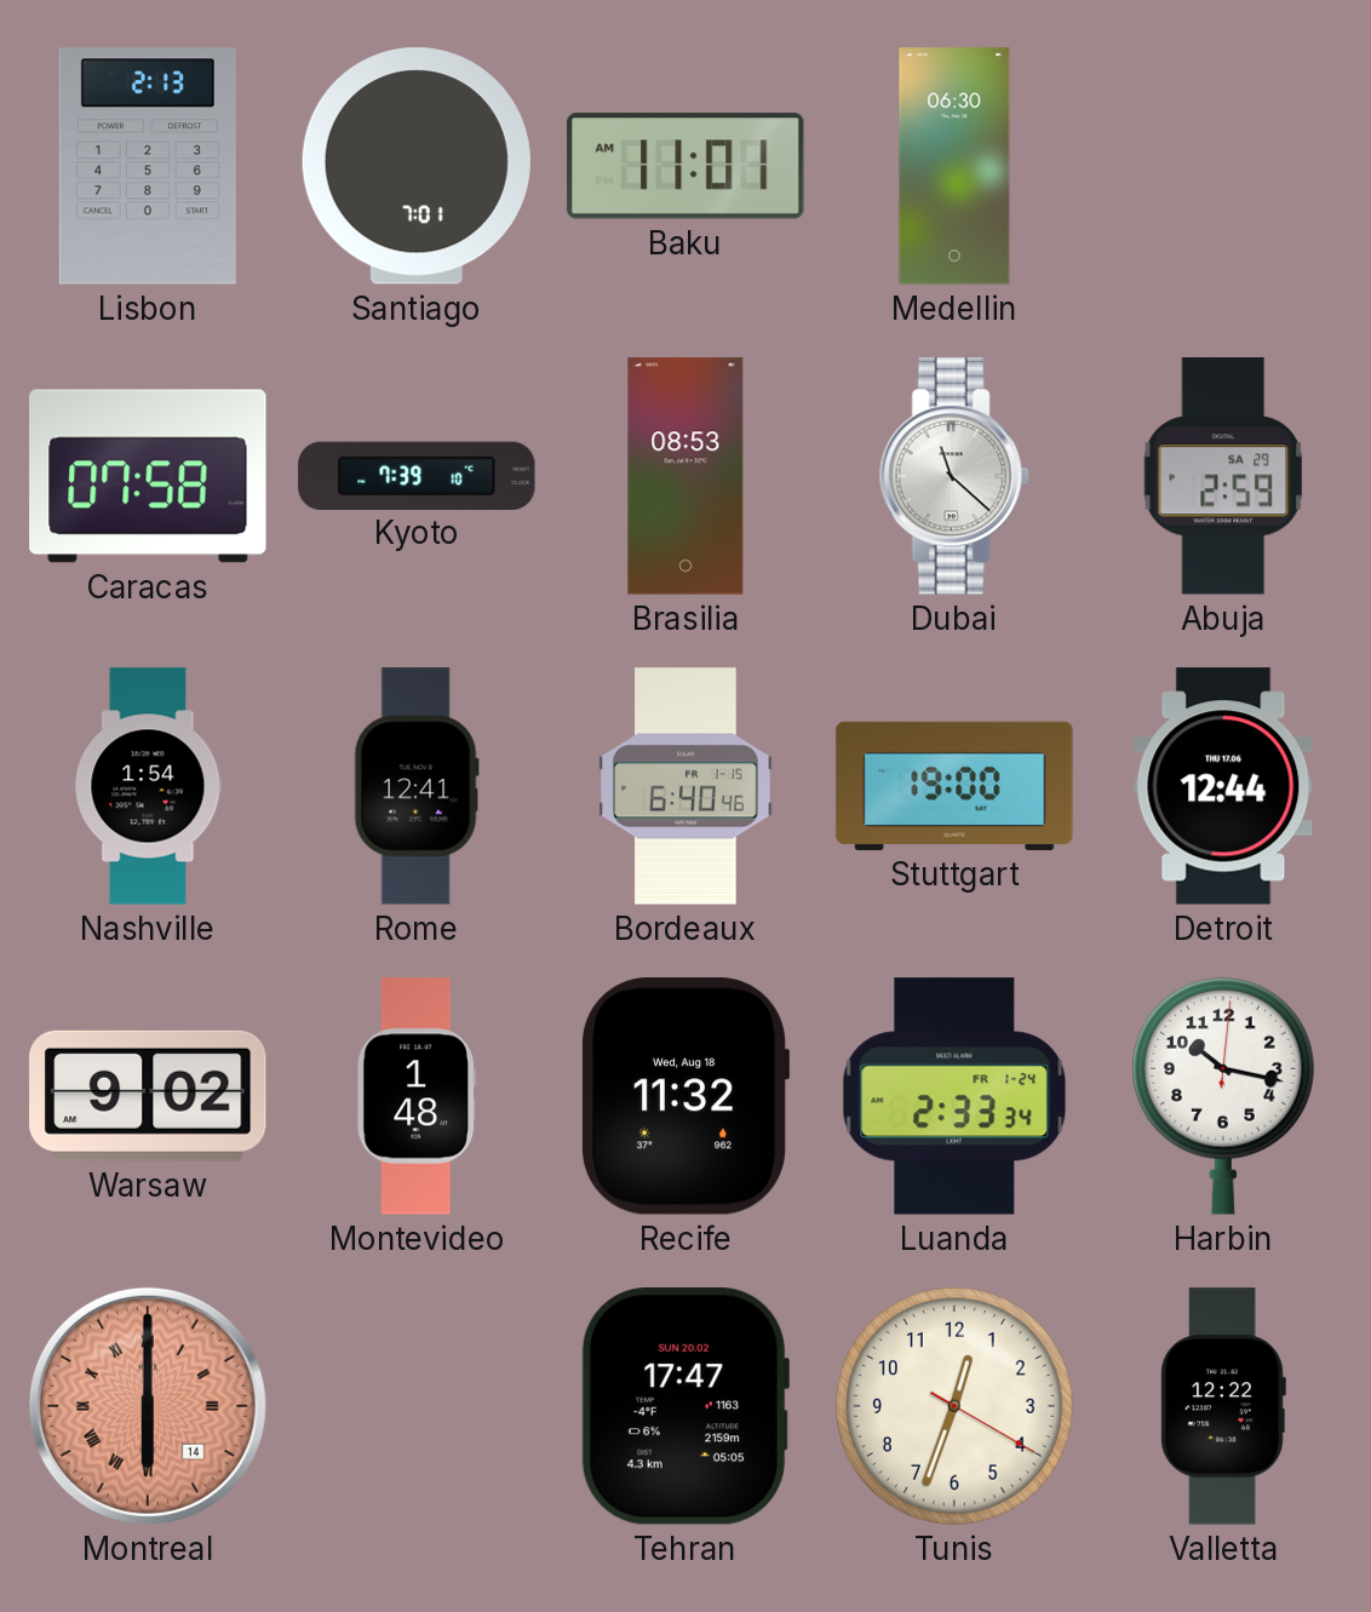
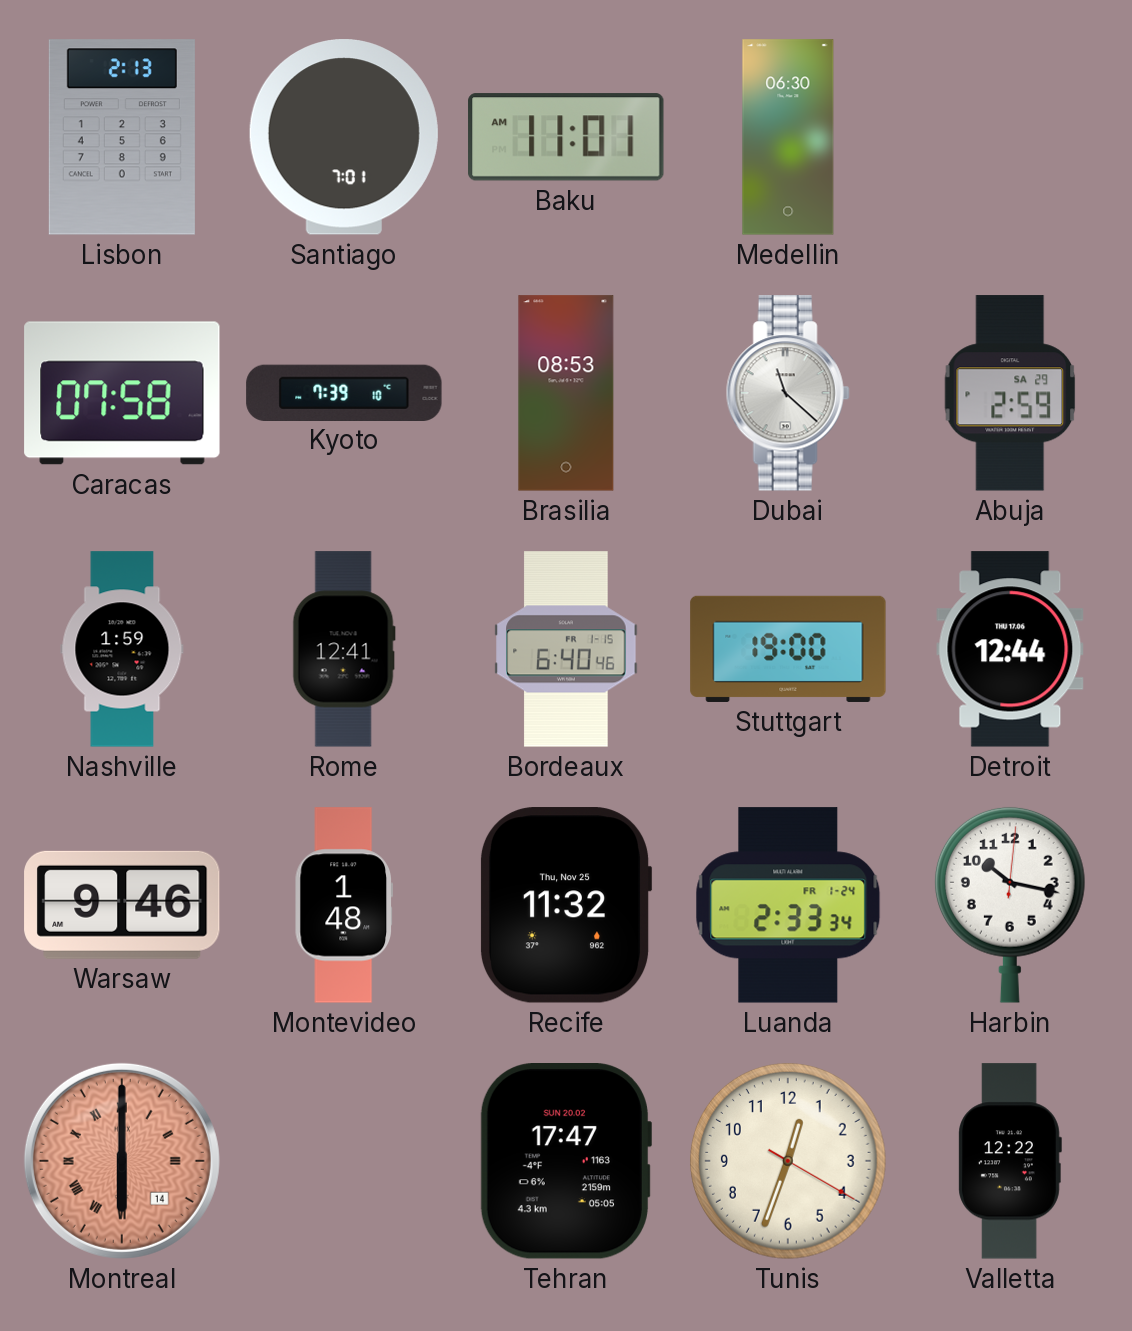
Nashville: 1:54 -> 1:59 (122, 649)
Warsaw: 9:02 -> 9:46 (122, 905)
Recife date: Wed, Aug 18 -> Thu, Nov 25 (566, 905)
